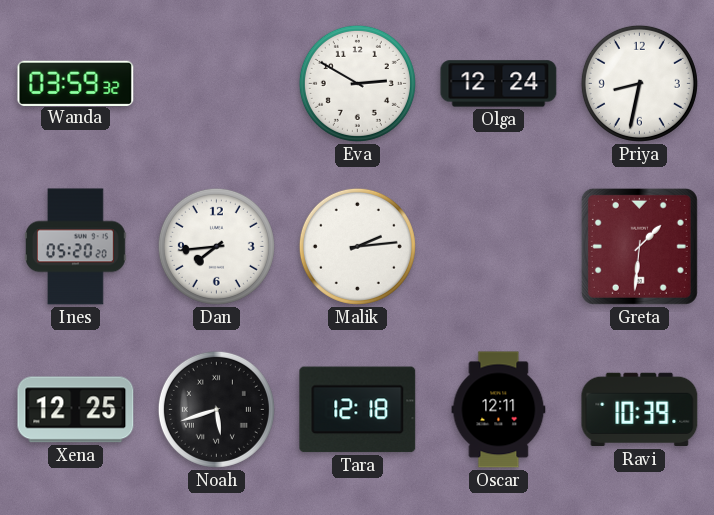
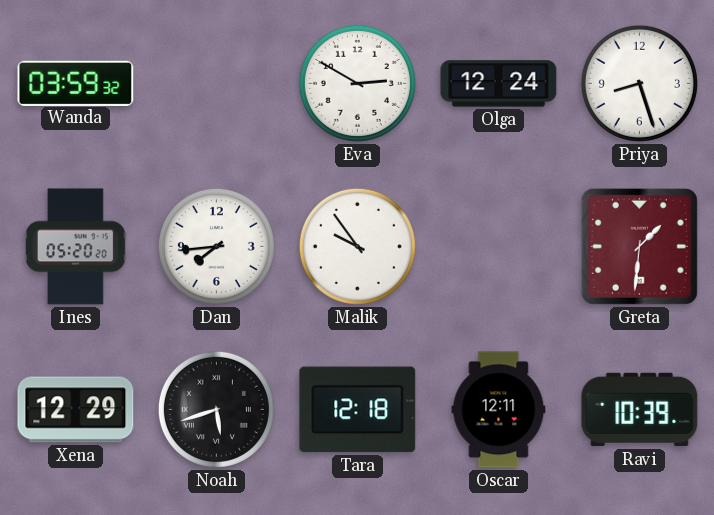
Priya: 8:32 -> 8:27 (639, 83)
Malik: 2:14 -> 9:54 (357, 246)
Xena: 12:25 -> 12:29 (76, 410)
